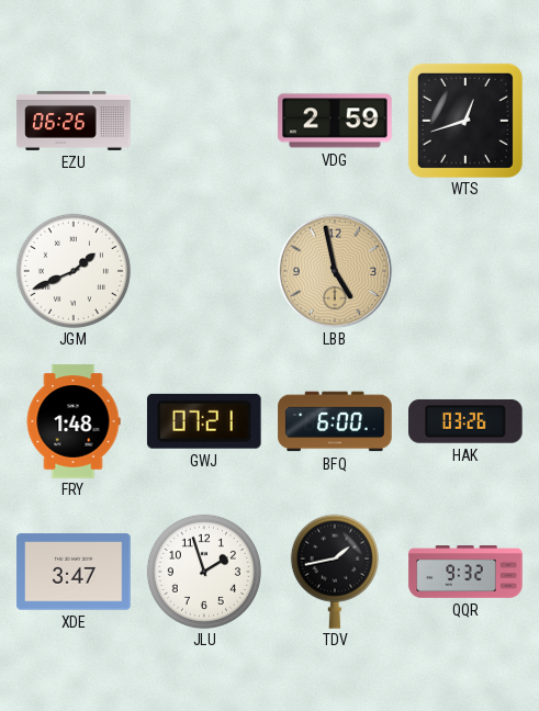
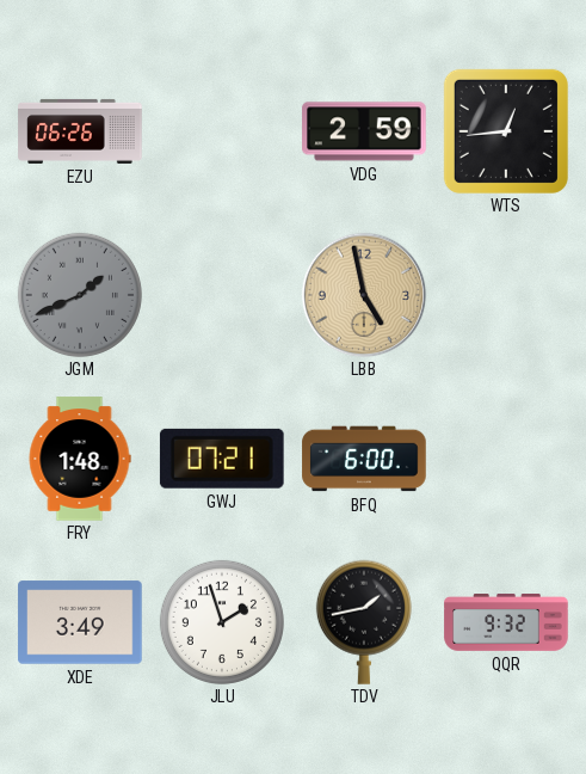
WTS: 12:42 -> 12:44 (506, 131)
JGM dial: white -> grey (80, 295)
HAK: 03:26 -> none (467, 421)
XDE: 3:47 -> 3:49 (80, 622)
